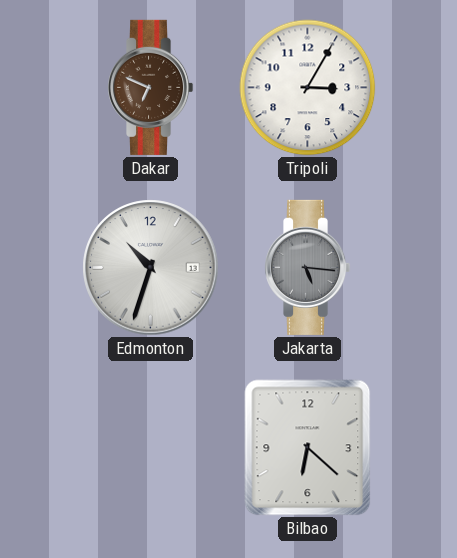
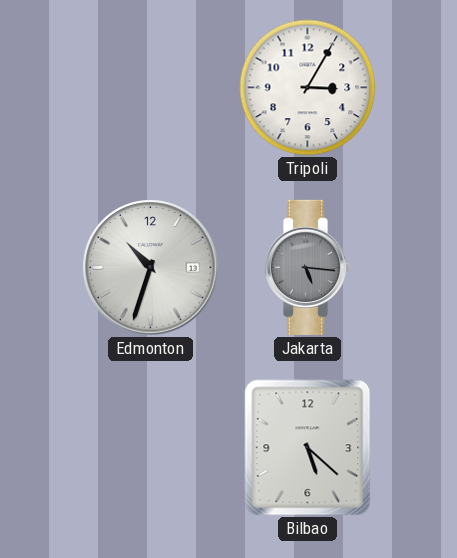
Dakar: 6:49 -> none (151, 87)
Bilbao: 6:22 -> 5:22 (308, 448)
